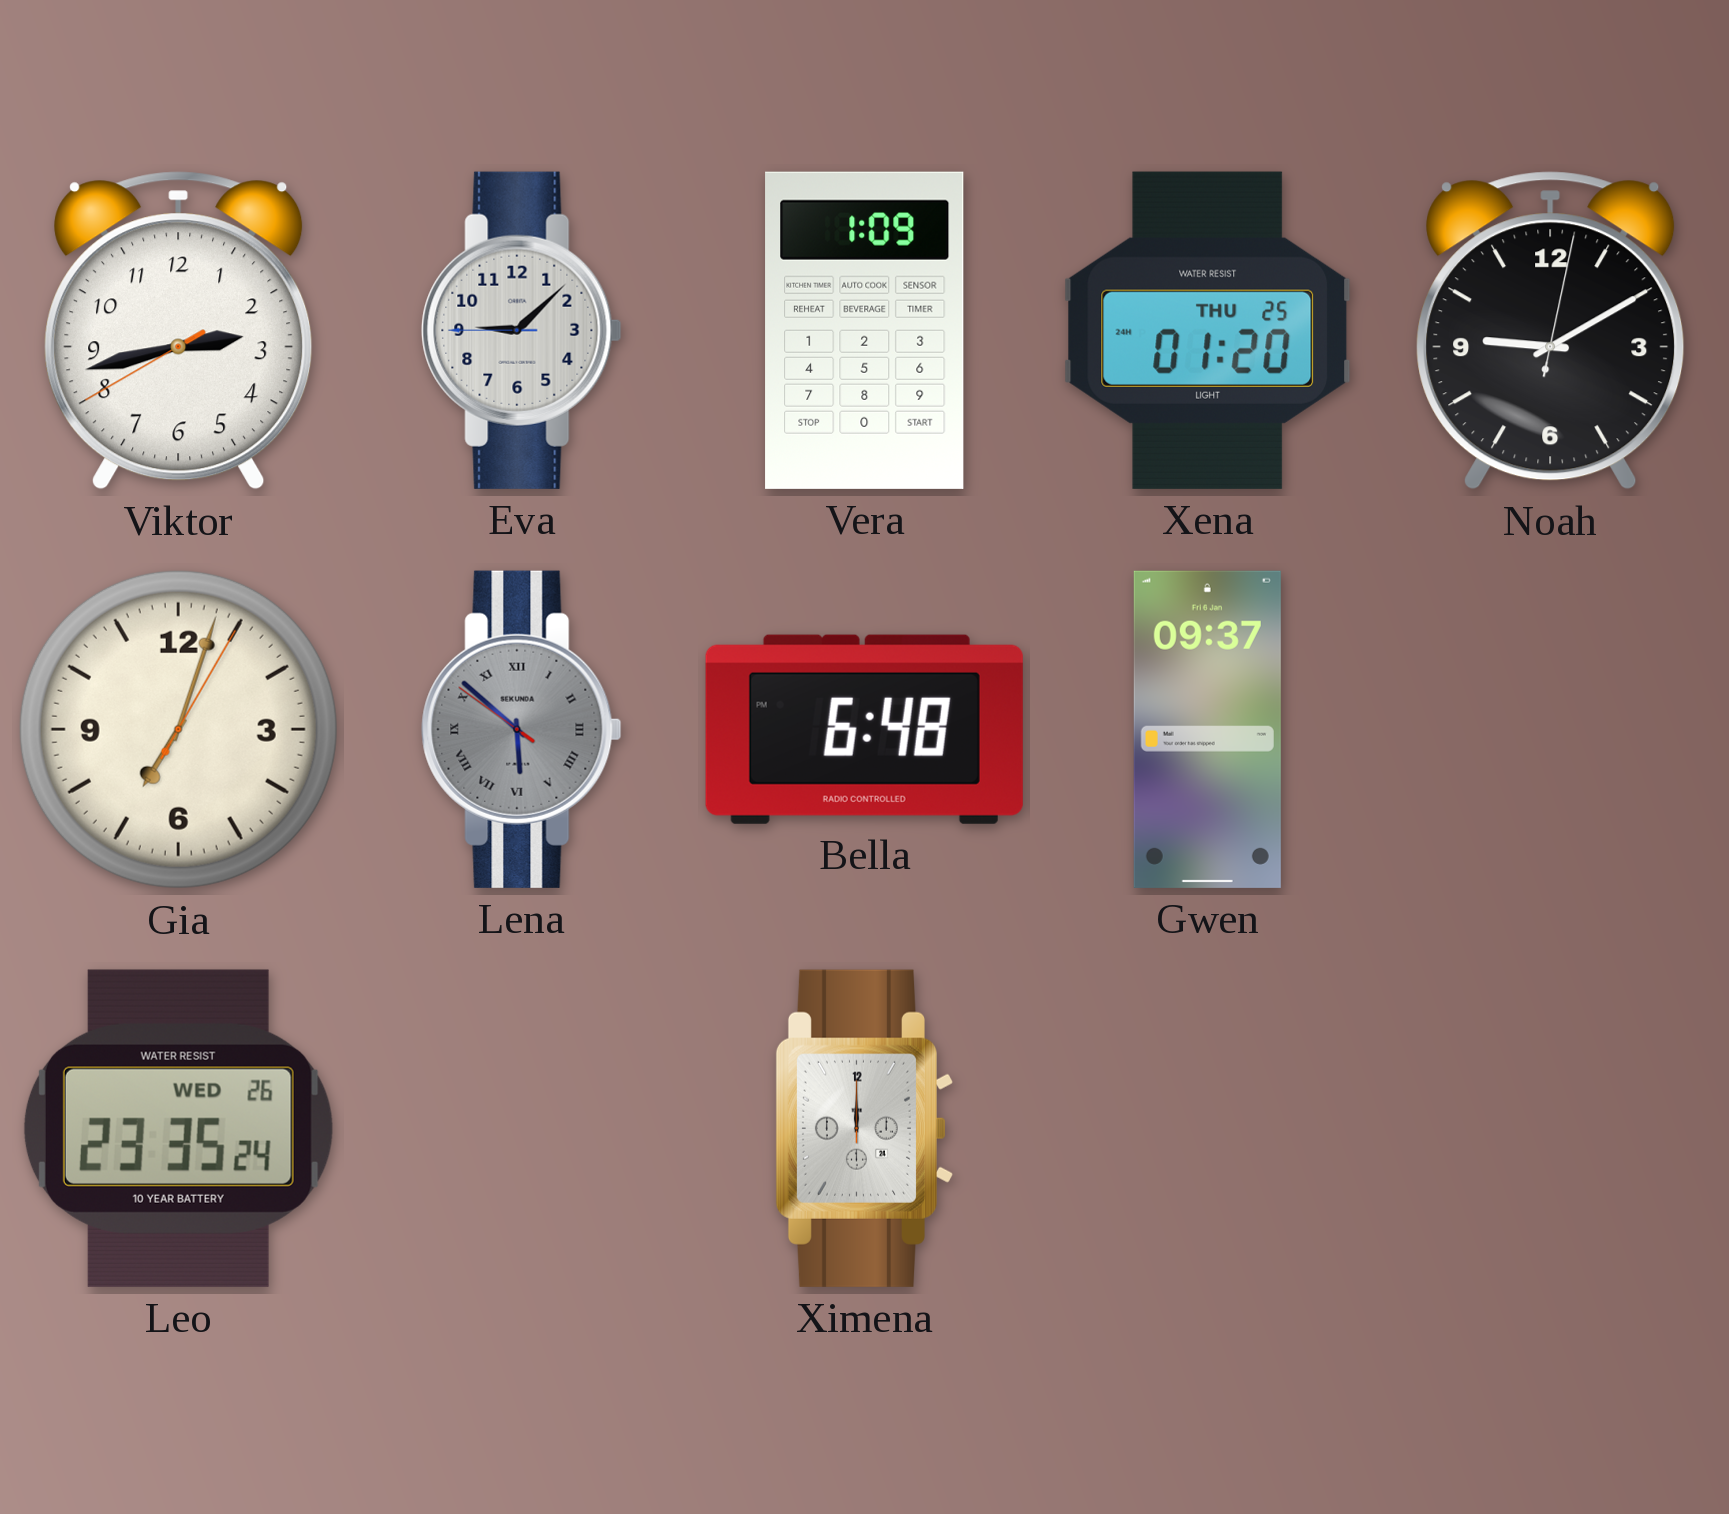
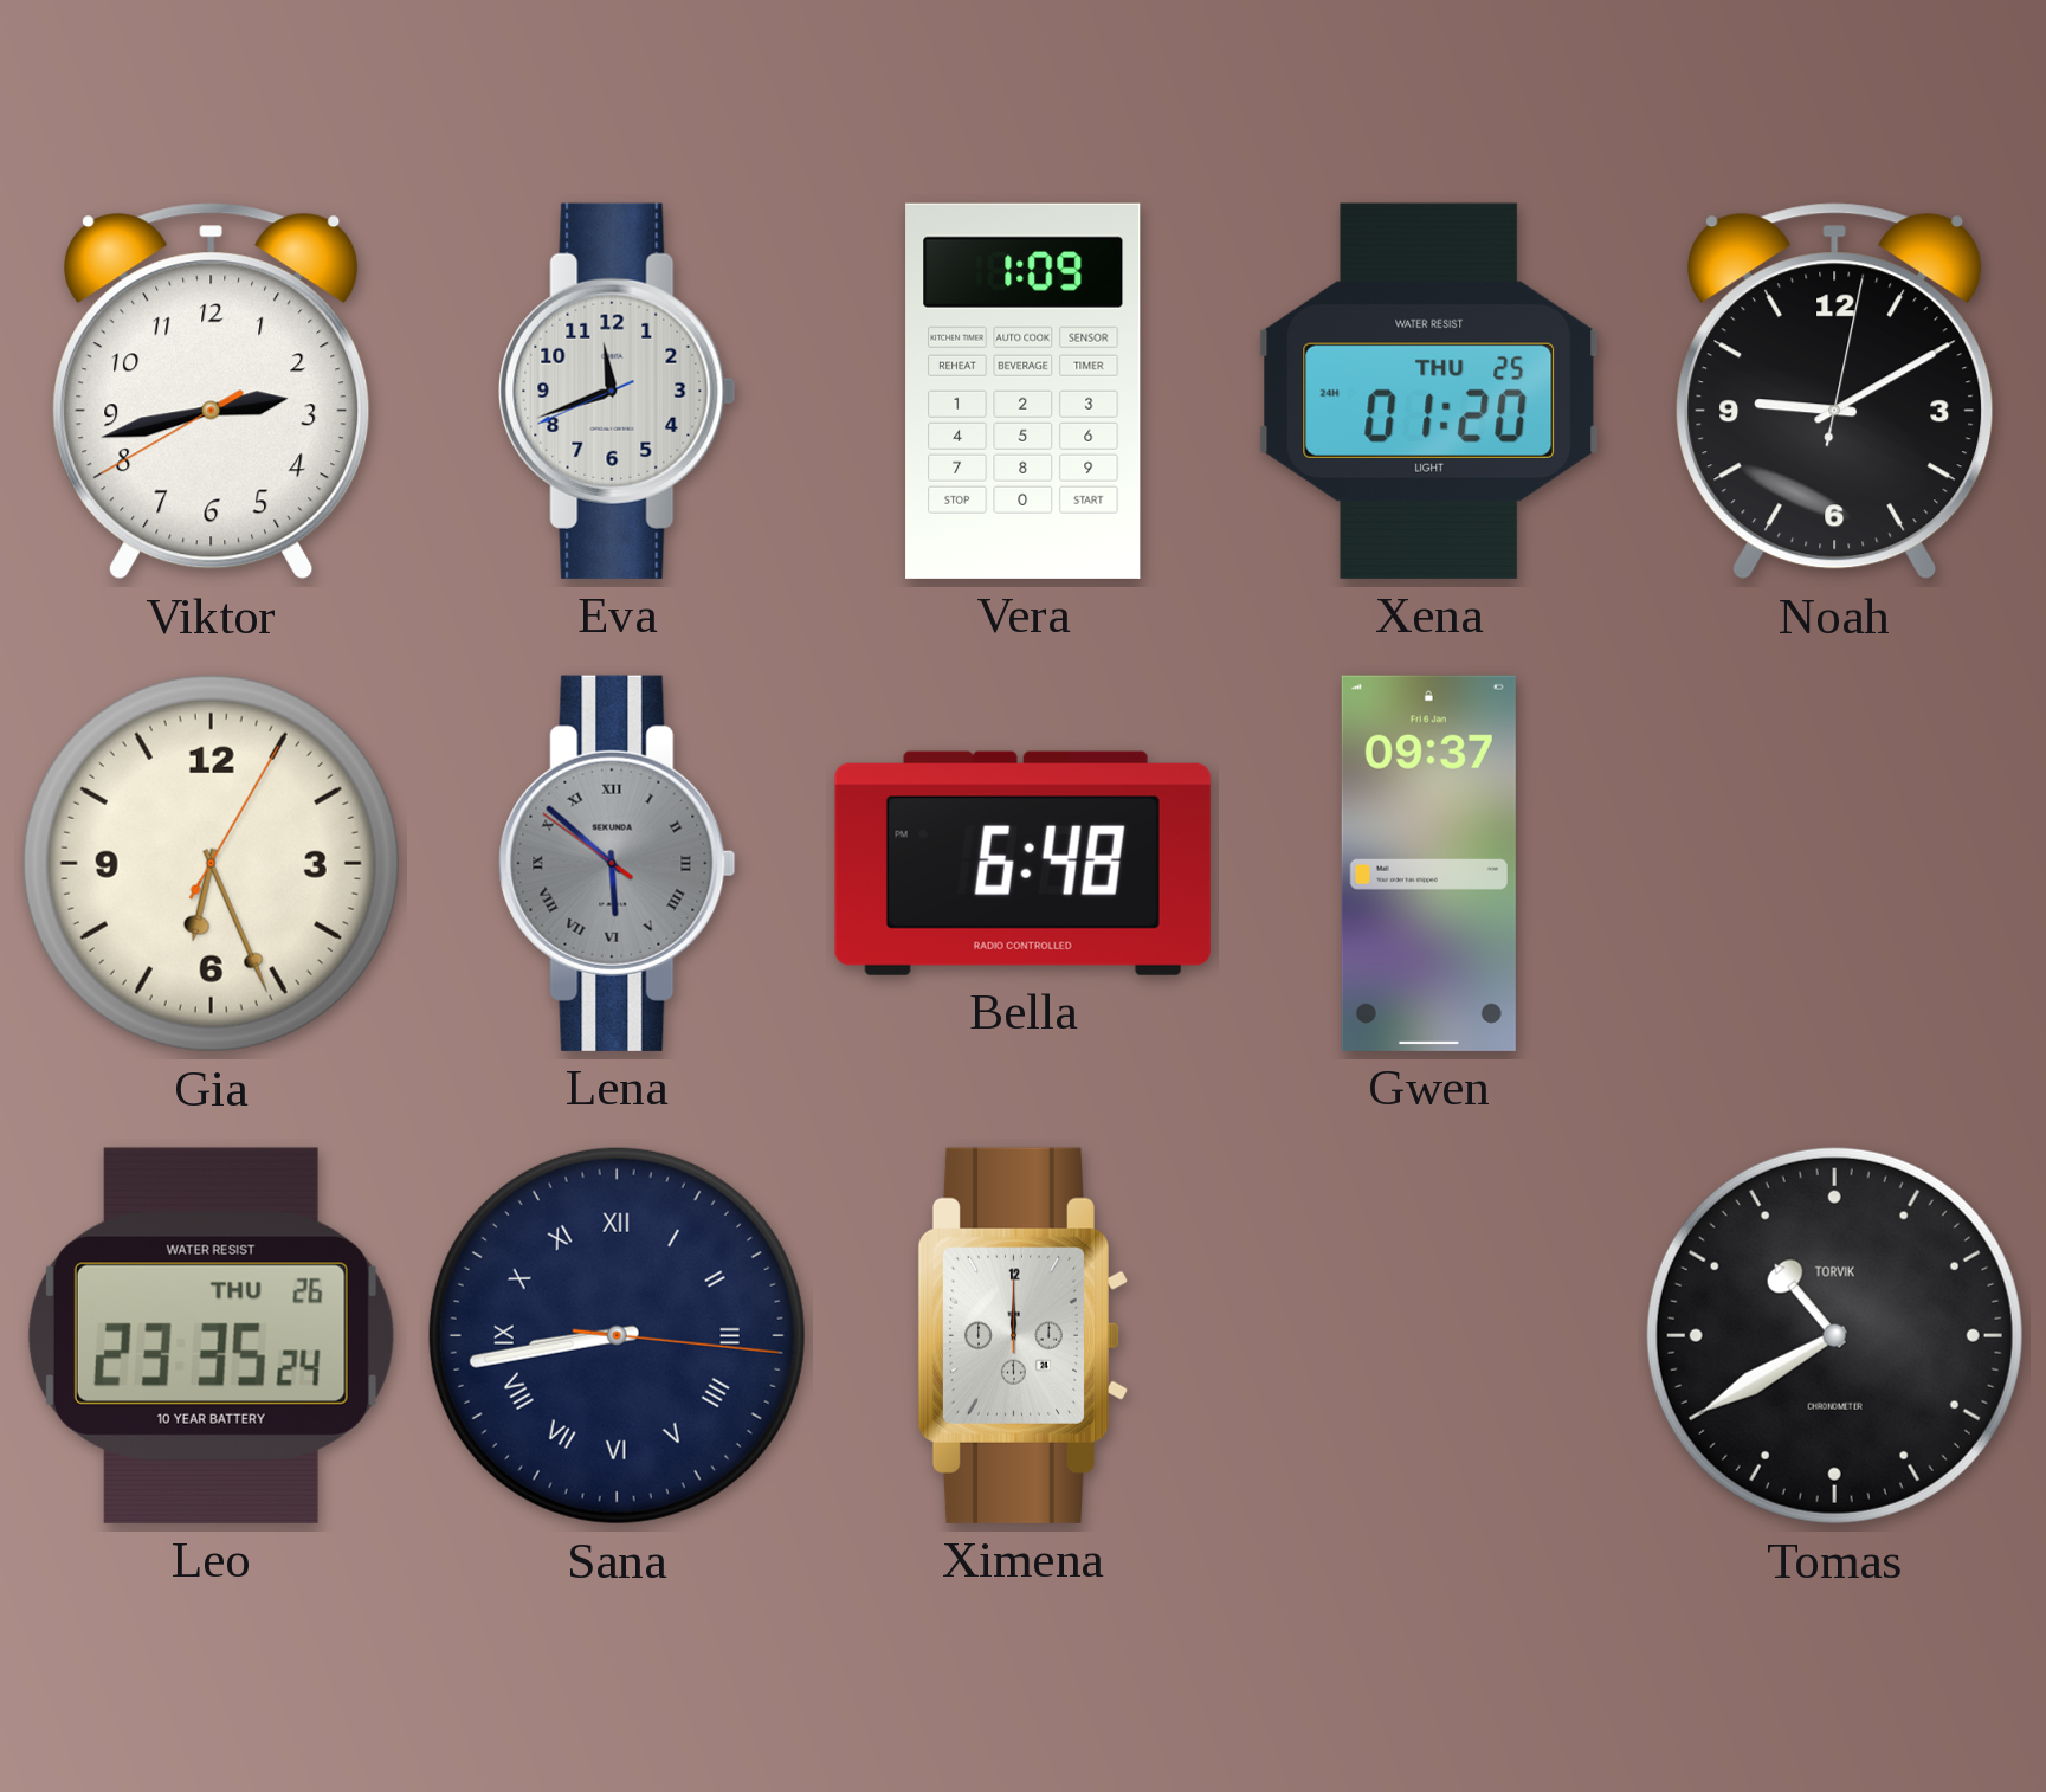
Eva: 9:07 -> 11:41 (618, 391)
Gia: 7:03 -> 6:26 (211, 863)
Leo date: WED 26 -> THU 26 (211, 1335)
Sana: none -> 8:43 (617, 1335)
Tomas: none -> 10:40 (1834, 1335)
